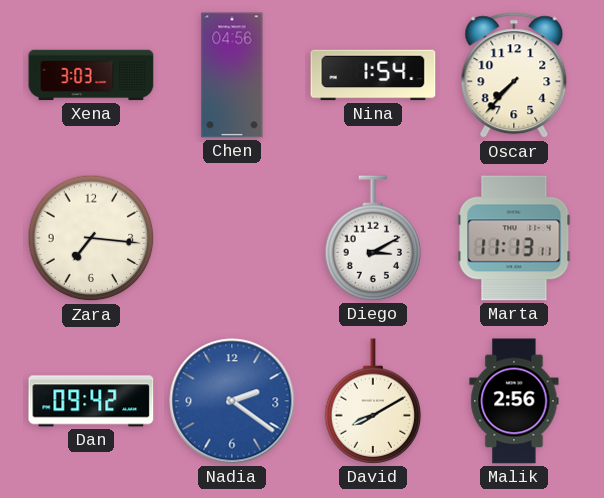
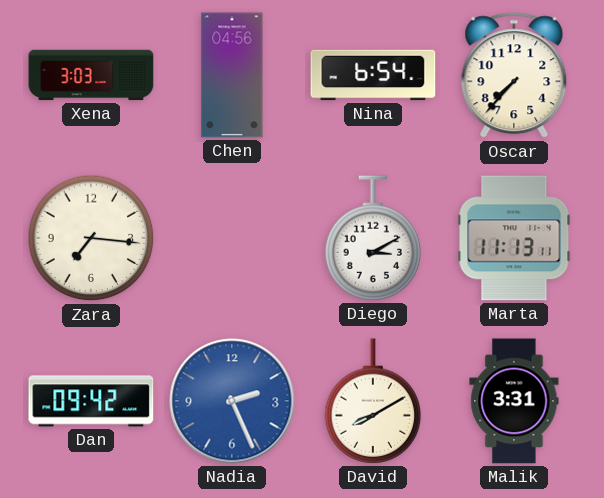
Nina: 1:54 -> 6:54 (373, 75)
Nadia: 2:21 -> 2:26 (232, 401)
Malik: 2:56 -> 3:31 (514, 401)
